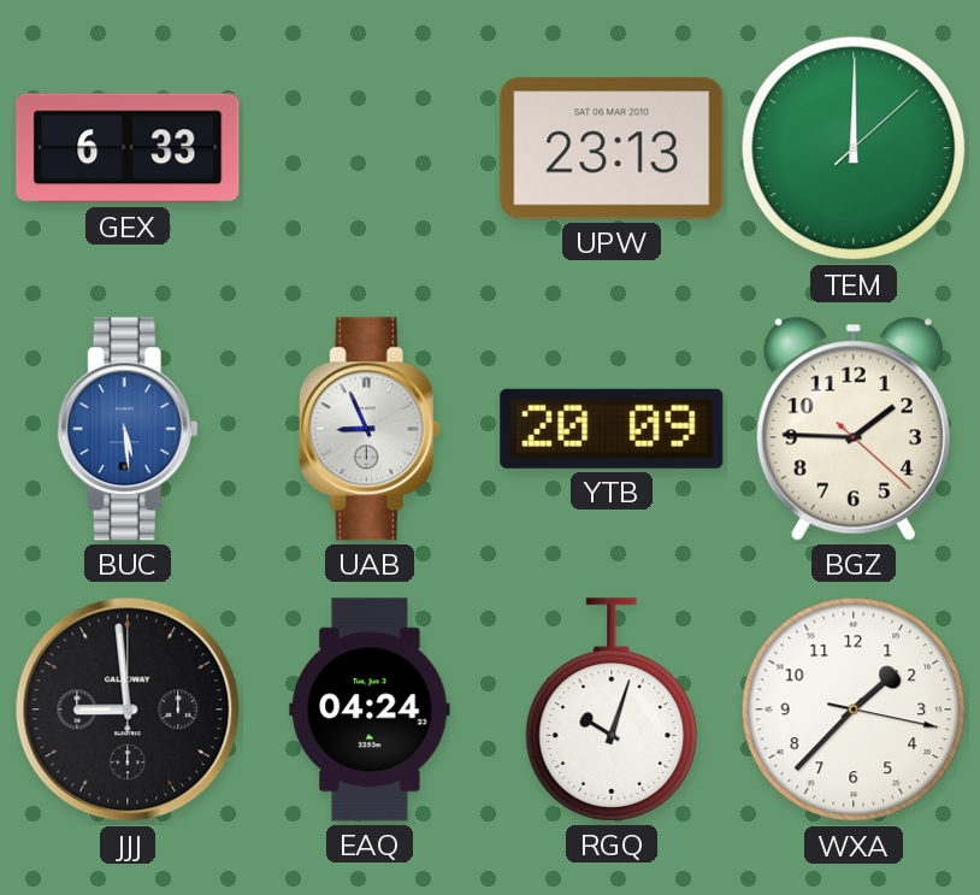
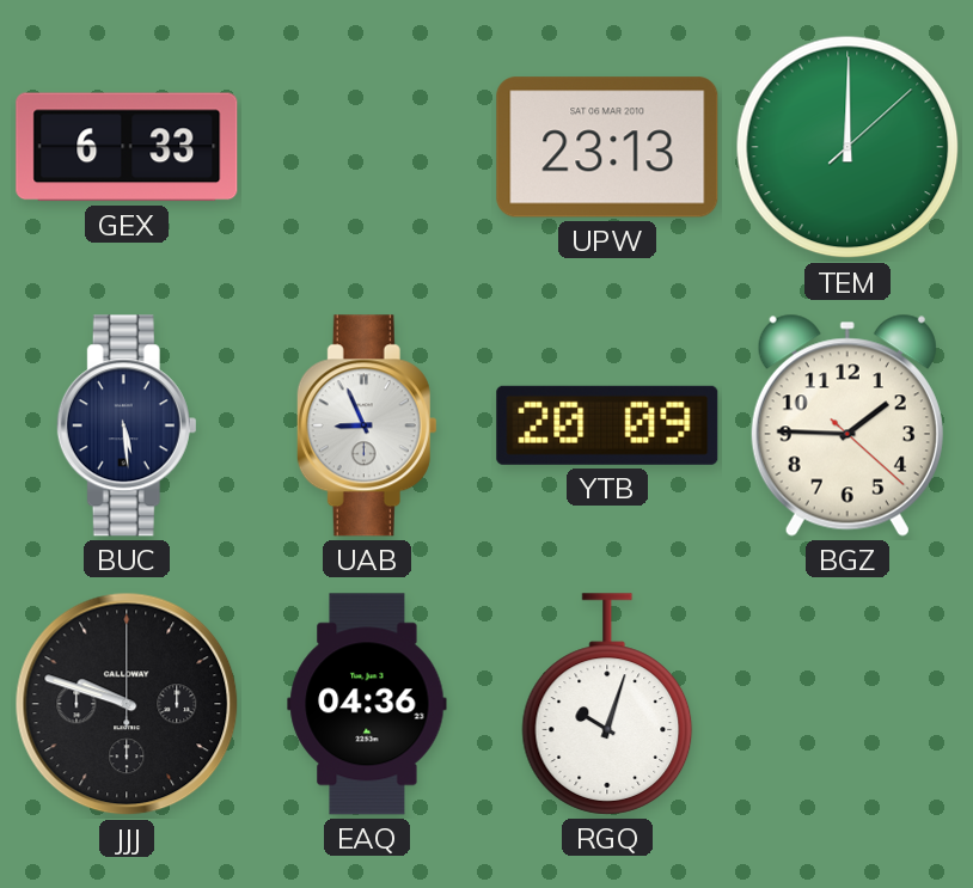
BUC dial: blue -> navy (127, 425)
JJJ: 8:59 -> 9:48 (127, 704)
EAQ: 04:24 -> 04:36 (367, 704)
WXA: 1:37 -> none (854, 709)
